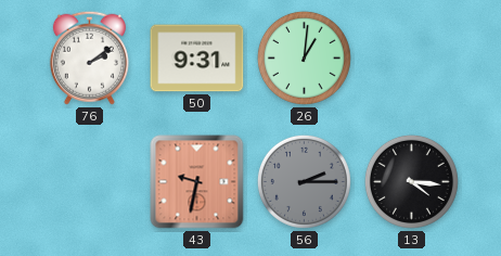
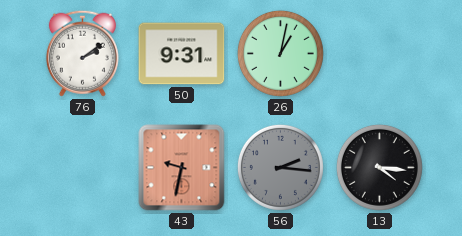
26: 1:01 -> 1:02 (280, 53)
56: 2:15 -> 2:16 (280, 167)
